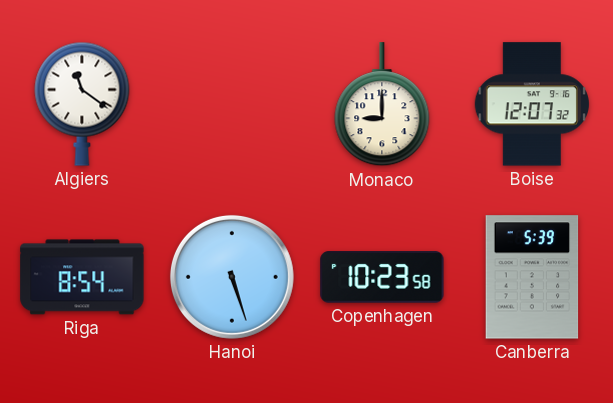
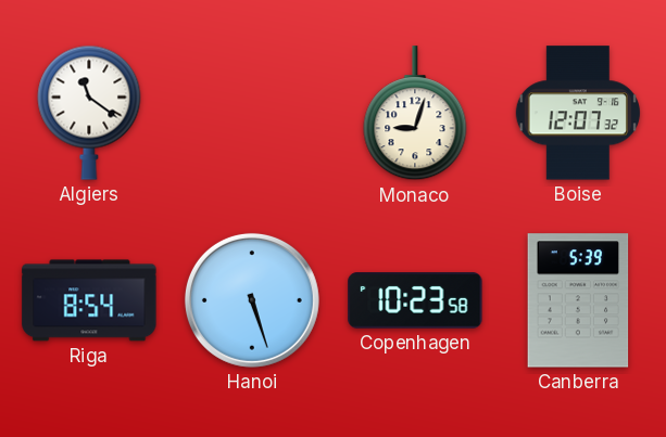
Monaco: 9:00 -> 9:03 (415, 114)
